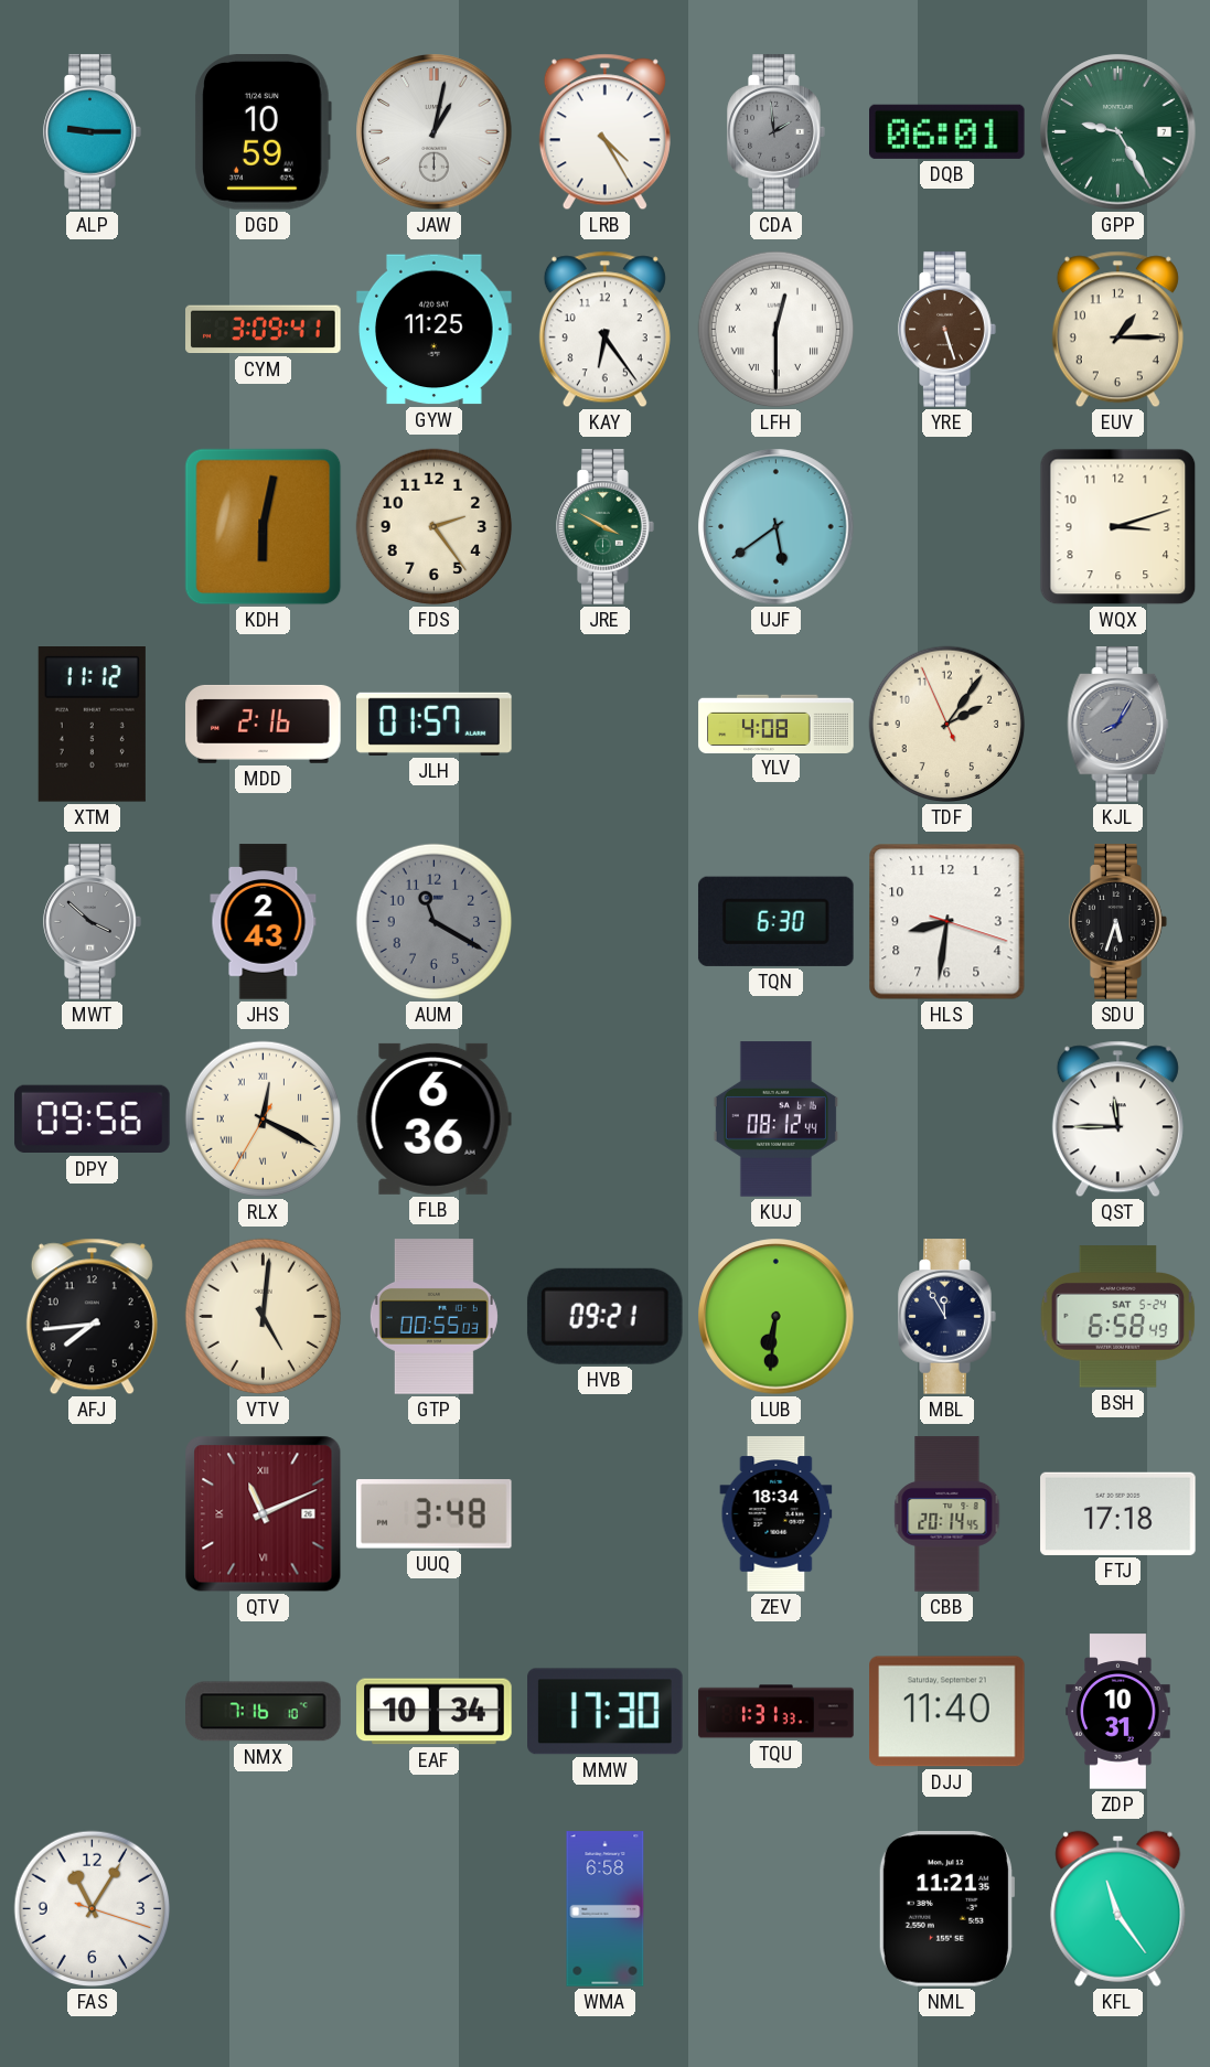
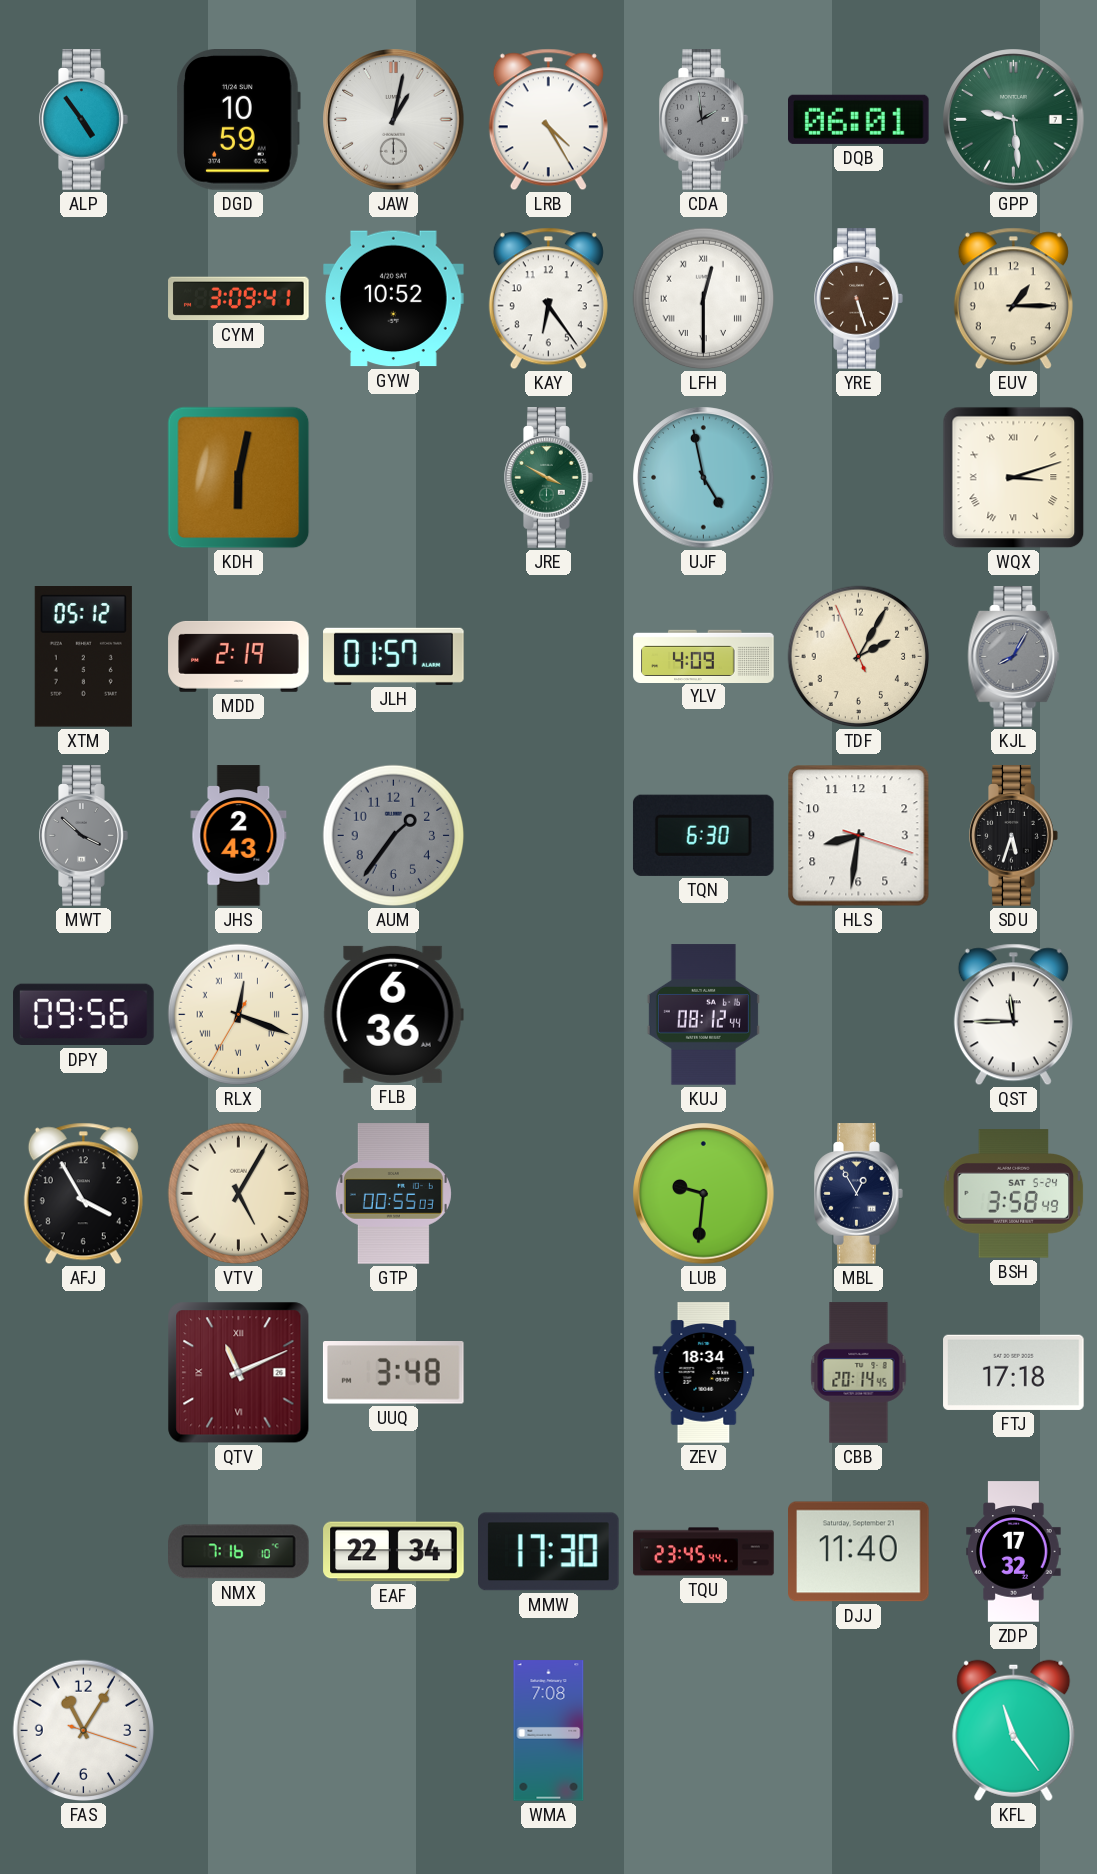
ALP: 9:15 -> 4:54 (84, 120)
GPP: 9:25 -> 9:29 (1014, 120)
GYW: 11:25 -> 10:52 (394, 299)
FDS: 2:24 -> none (435, 527)
UJF: 5:39 -> 4:58 (704, 478)
WQX numerals: Arabic -> Roman (1014, 478)
XTM: 11:12 -> 05:12 (83, 657)
MDD: 2:16 -> 2:19 (239, 656)
YLV: 4:08 -> 4:09 (704, 656)
TDF: 2:05 -> 2:04 (859, 657)
AUM: 11:20 -> 1:36 (394, 836)
RLX: 12:19 -> 12:18 (239, 1015)
AFJ: 7:44 -> 3:55 (83, 1194)
VTV: 5:01 -> 5:05 (239, 1194)
HVB: 09:21 -> none (604, 1316)
LUB: 6:31 -> 9:31 (704, 1194)
MBL: 11:55 -> 12:55 (859, 1194)
BSH: 6:58 -> 3:58 (1014, 1194)
EAF: 10:34 -> 22:34 (394, 1552)
TQU: 1:31 -> 23:45 (704, 1552)
ZDP: 10:31 -> 17:32 (1014, 1552)
WMA: 6:58 -> 7:08 (549, 1731)
NML: 11:21 -> none (946, 1909)
